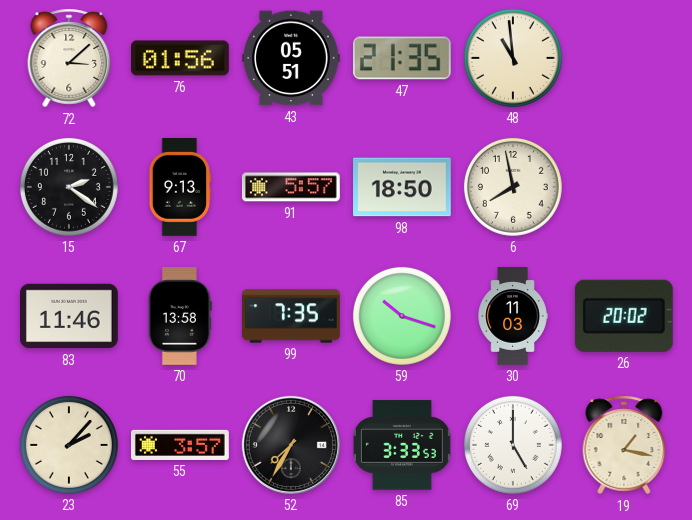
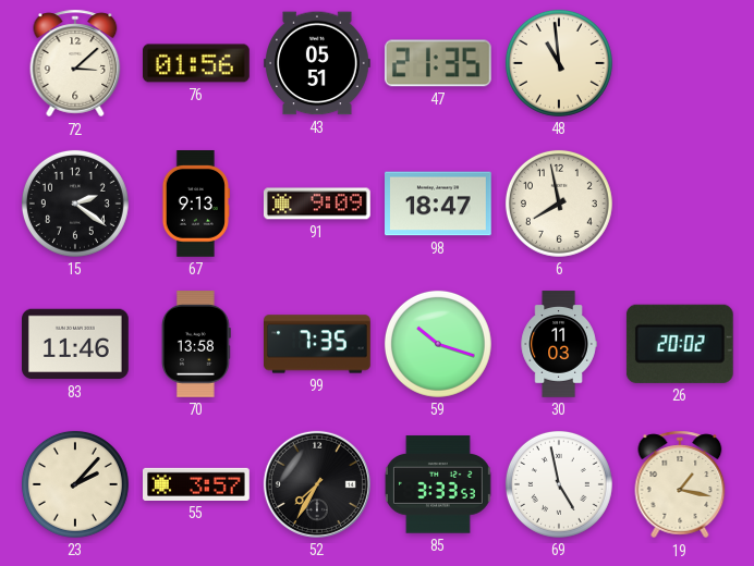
91: 5:57 -> 9:09 (317, 204)
98: 18:50 -> 18:47 (439, 204)
69: 5:00 -> 4:58 (559, 484)
